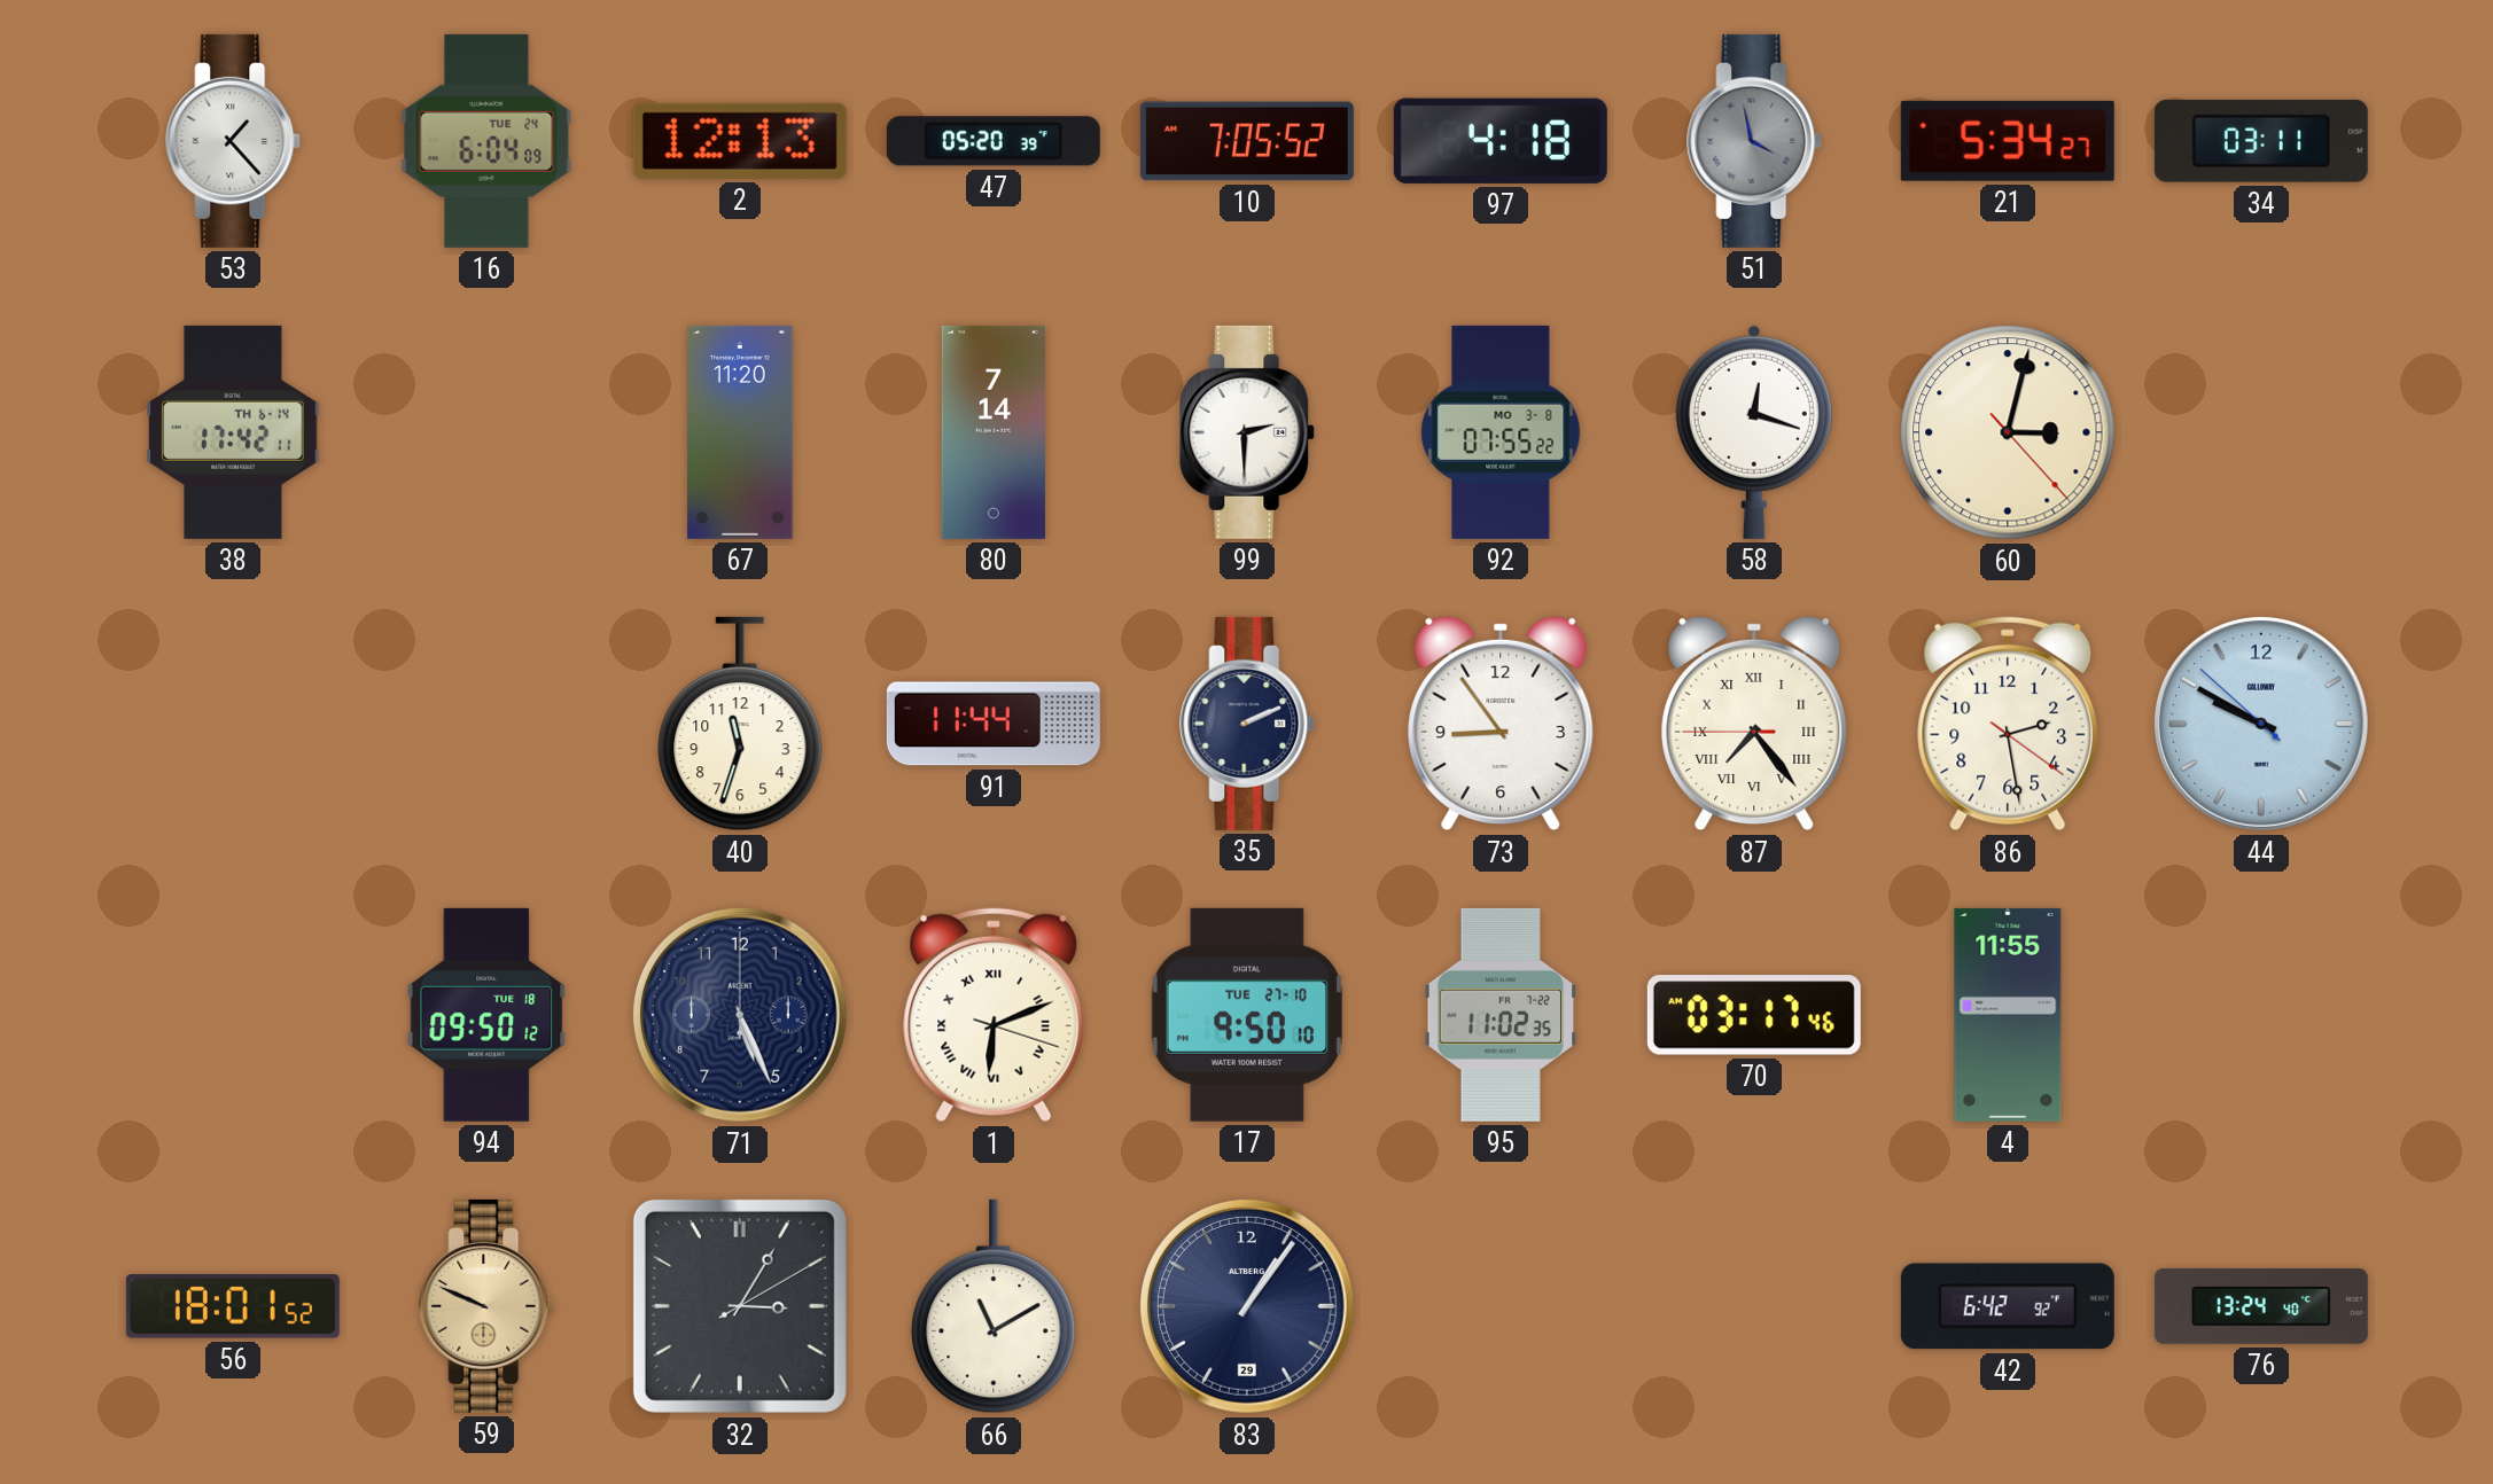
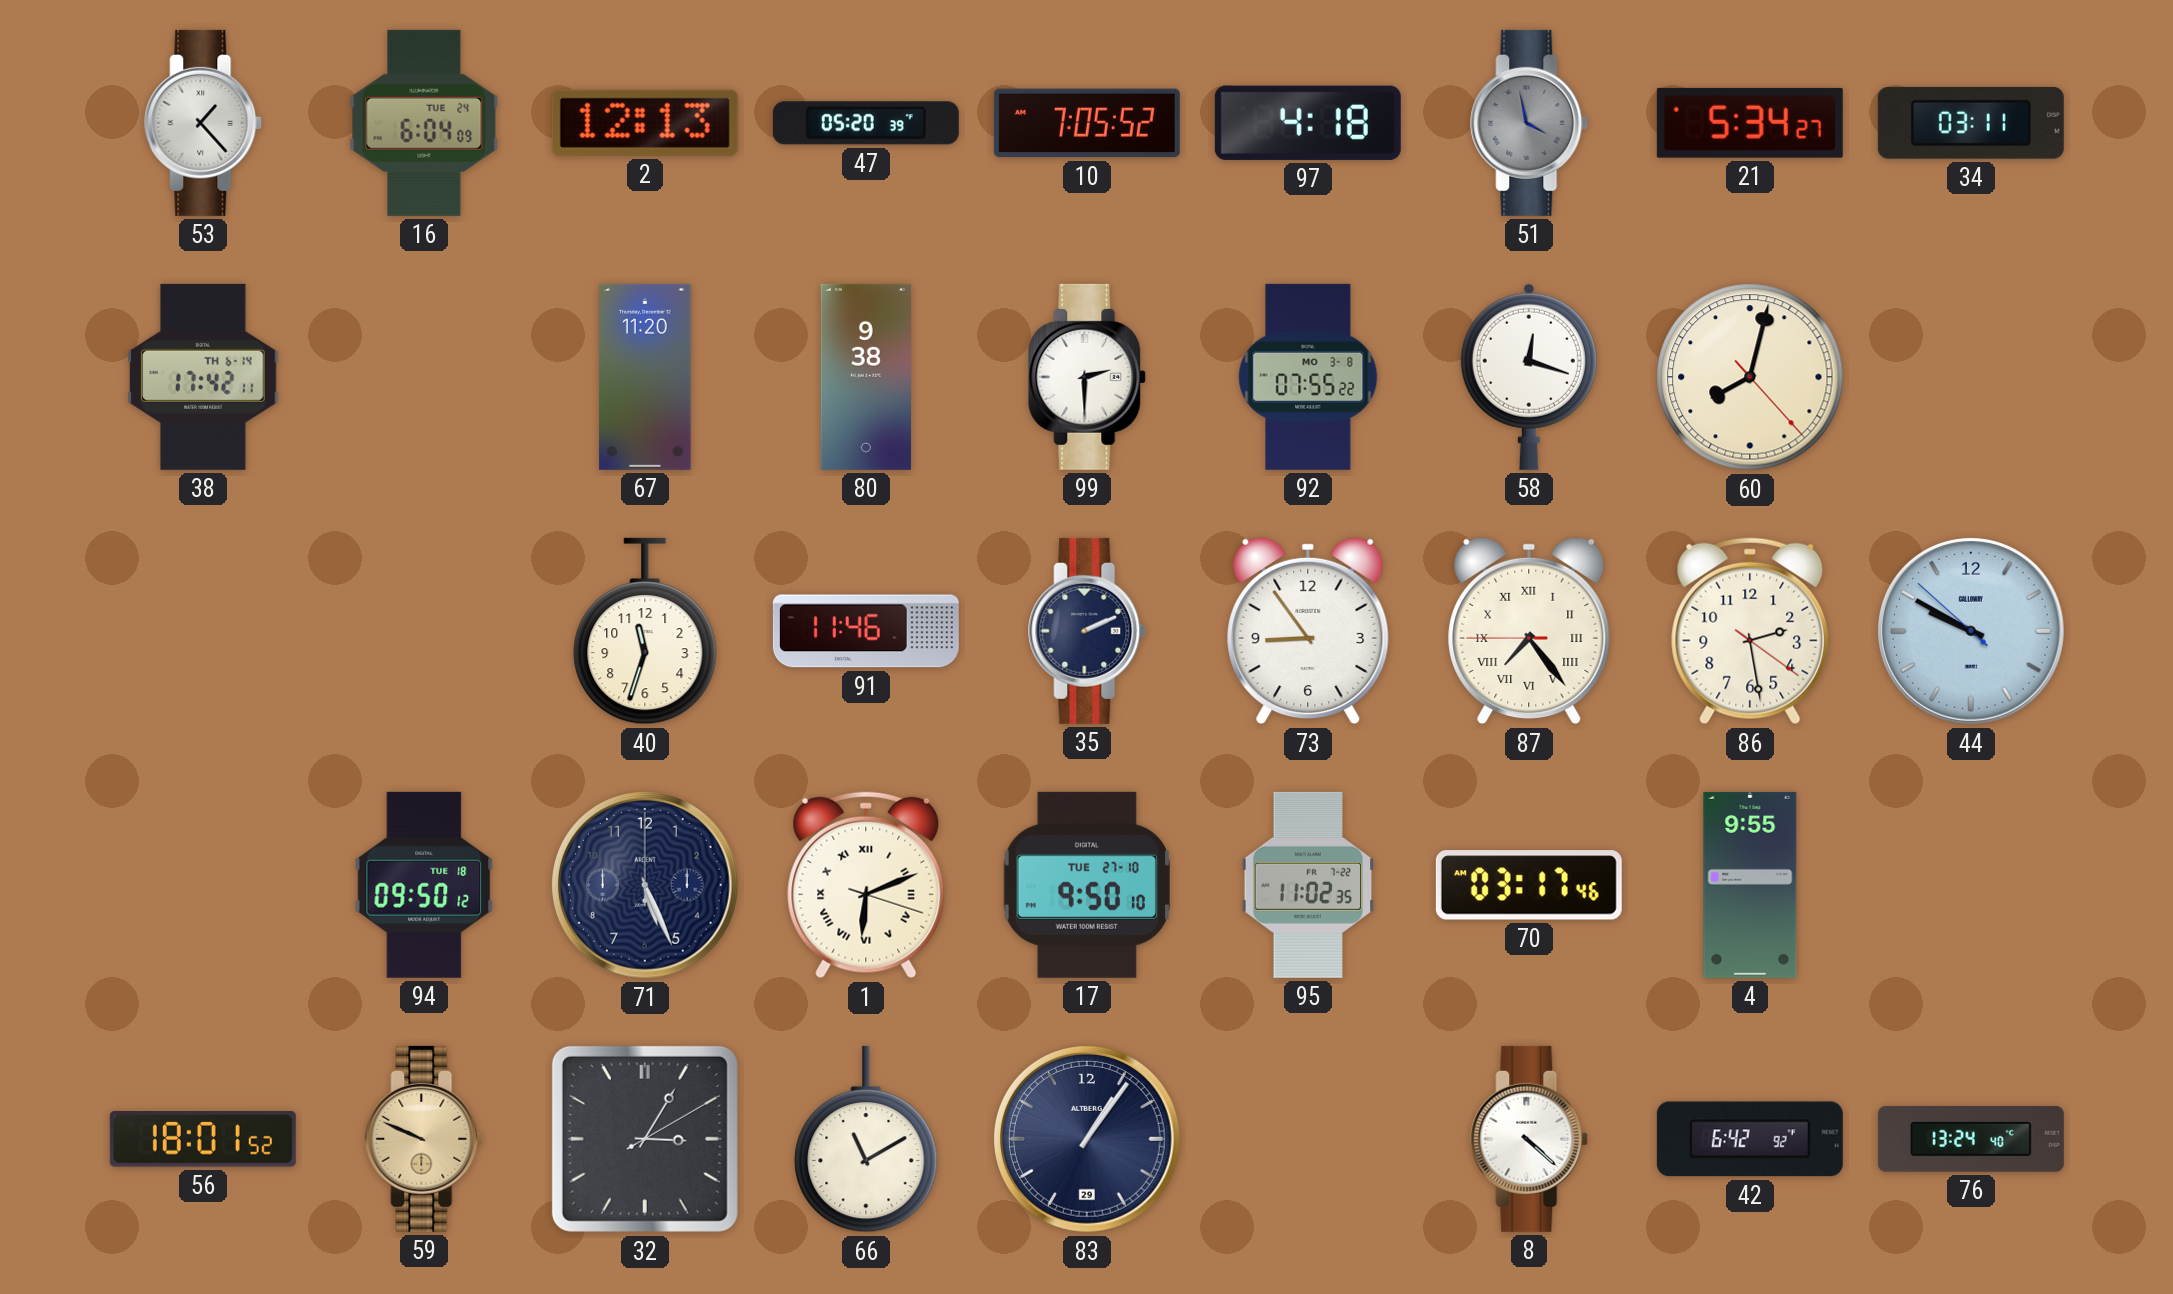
80: 7:14 -> 9:38 (866, 377)
60: 3:02 -> 8:02 (1750, 377)
91: 11:44 -> 11:46 (866, 631)
4: 11:55 -> 9:55 (1750, 885)
8: none -> 4:22 (1530, 1139)
